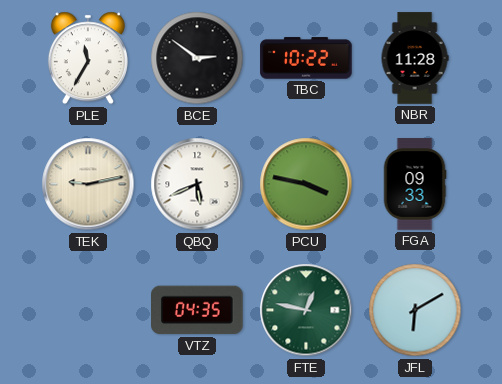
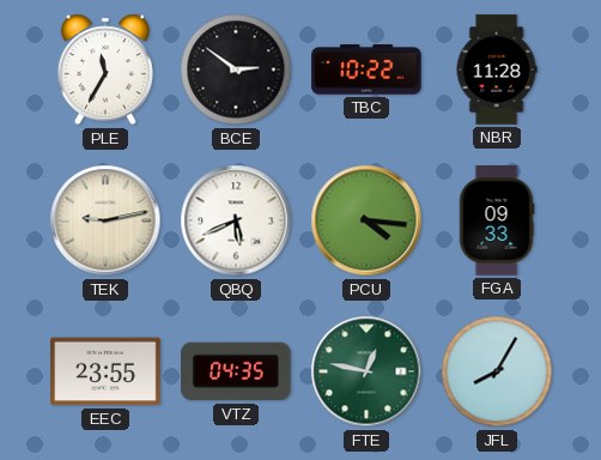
PCU: 3:47 -> 4:16 (366, 220)
EEC: none -> 23:55 (105, 371)
JFL: 6:10 -> 8:05 (497, 371)
